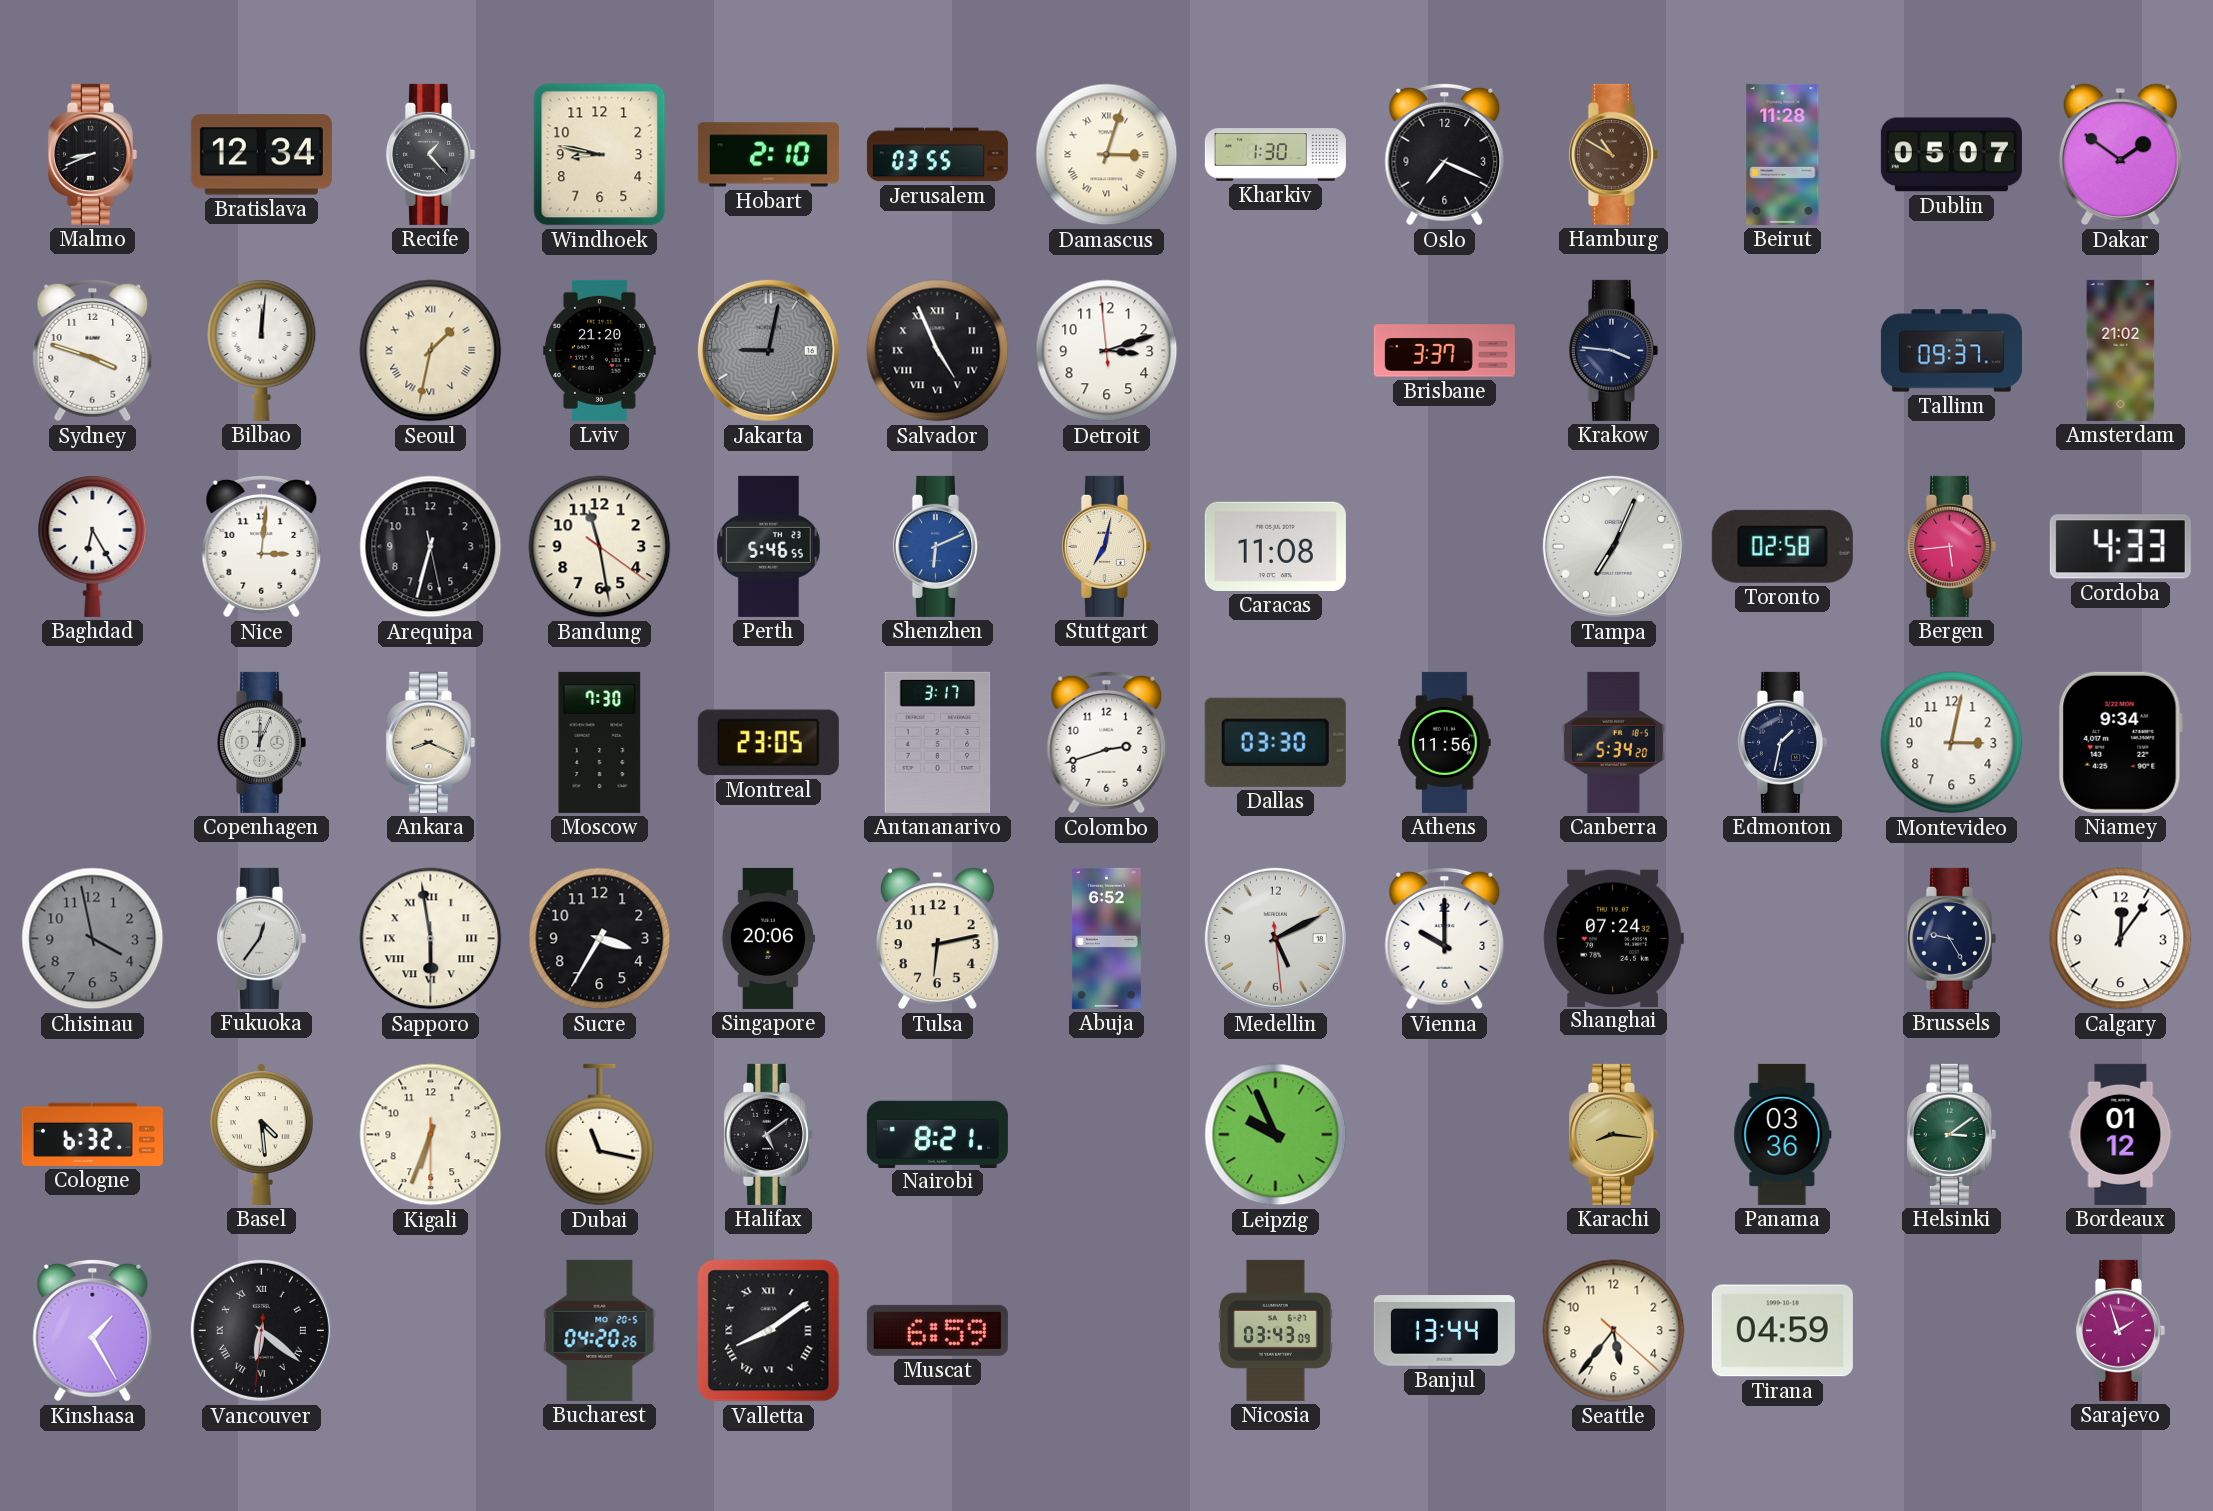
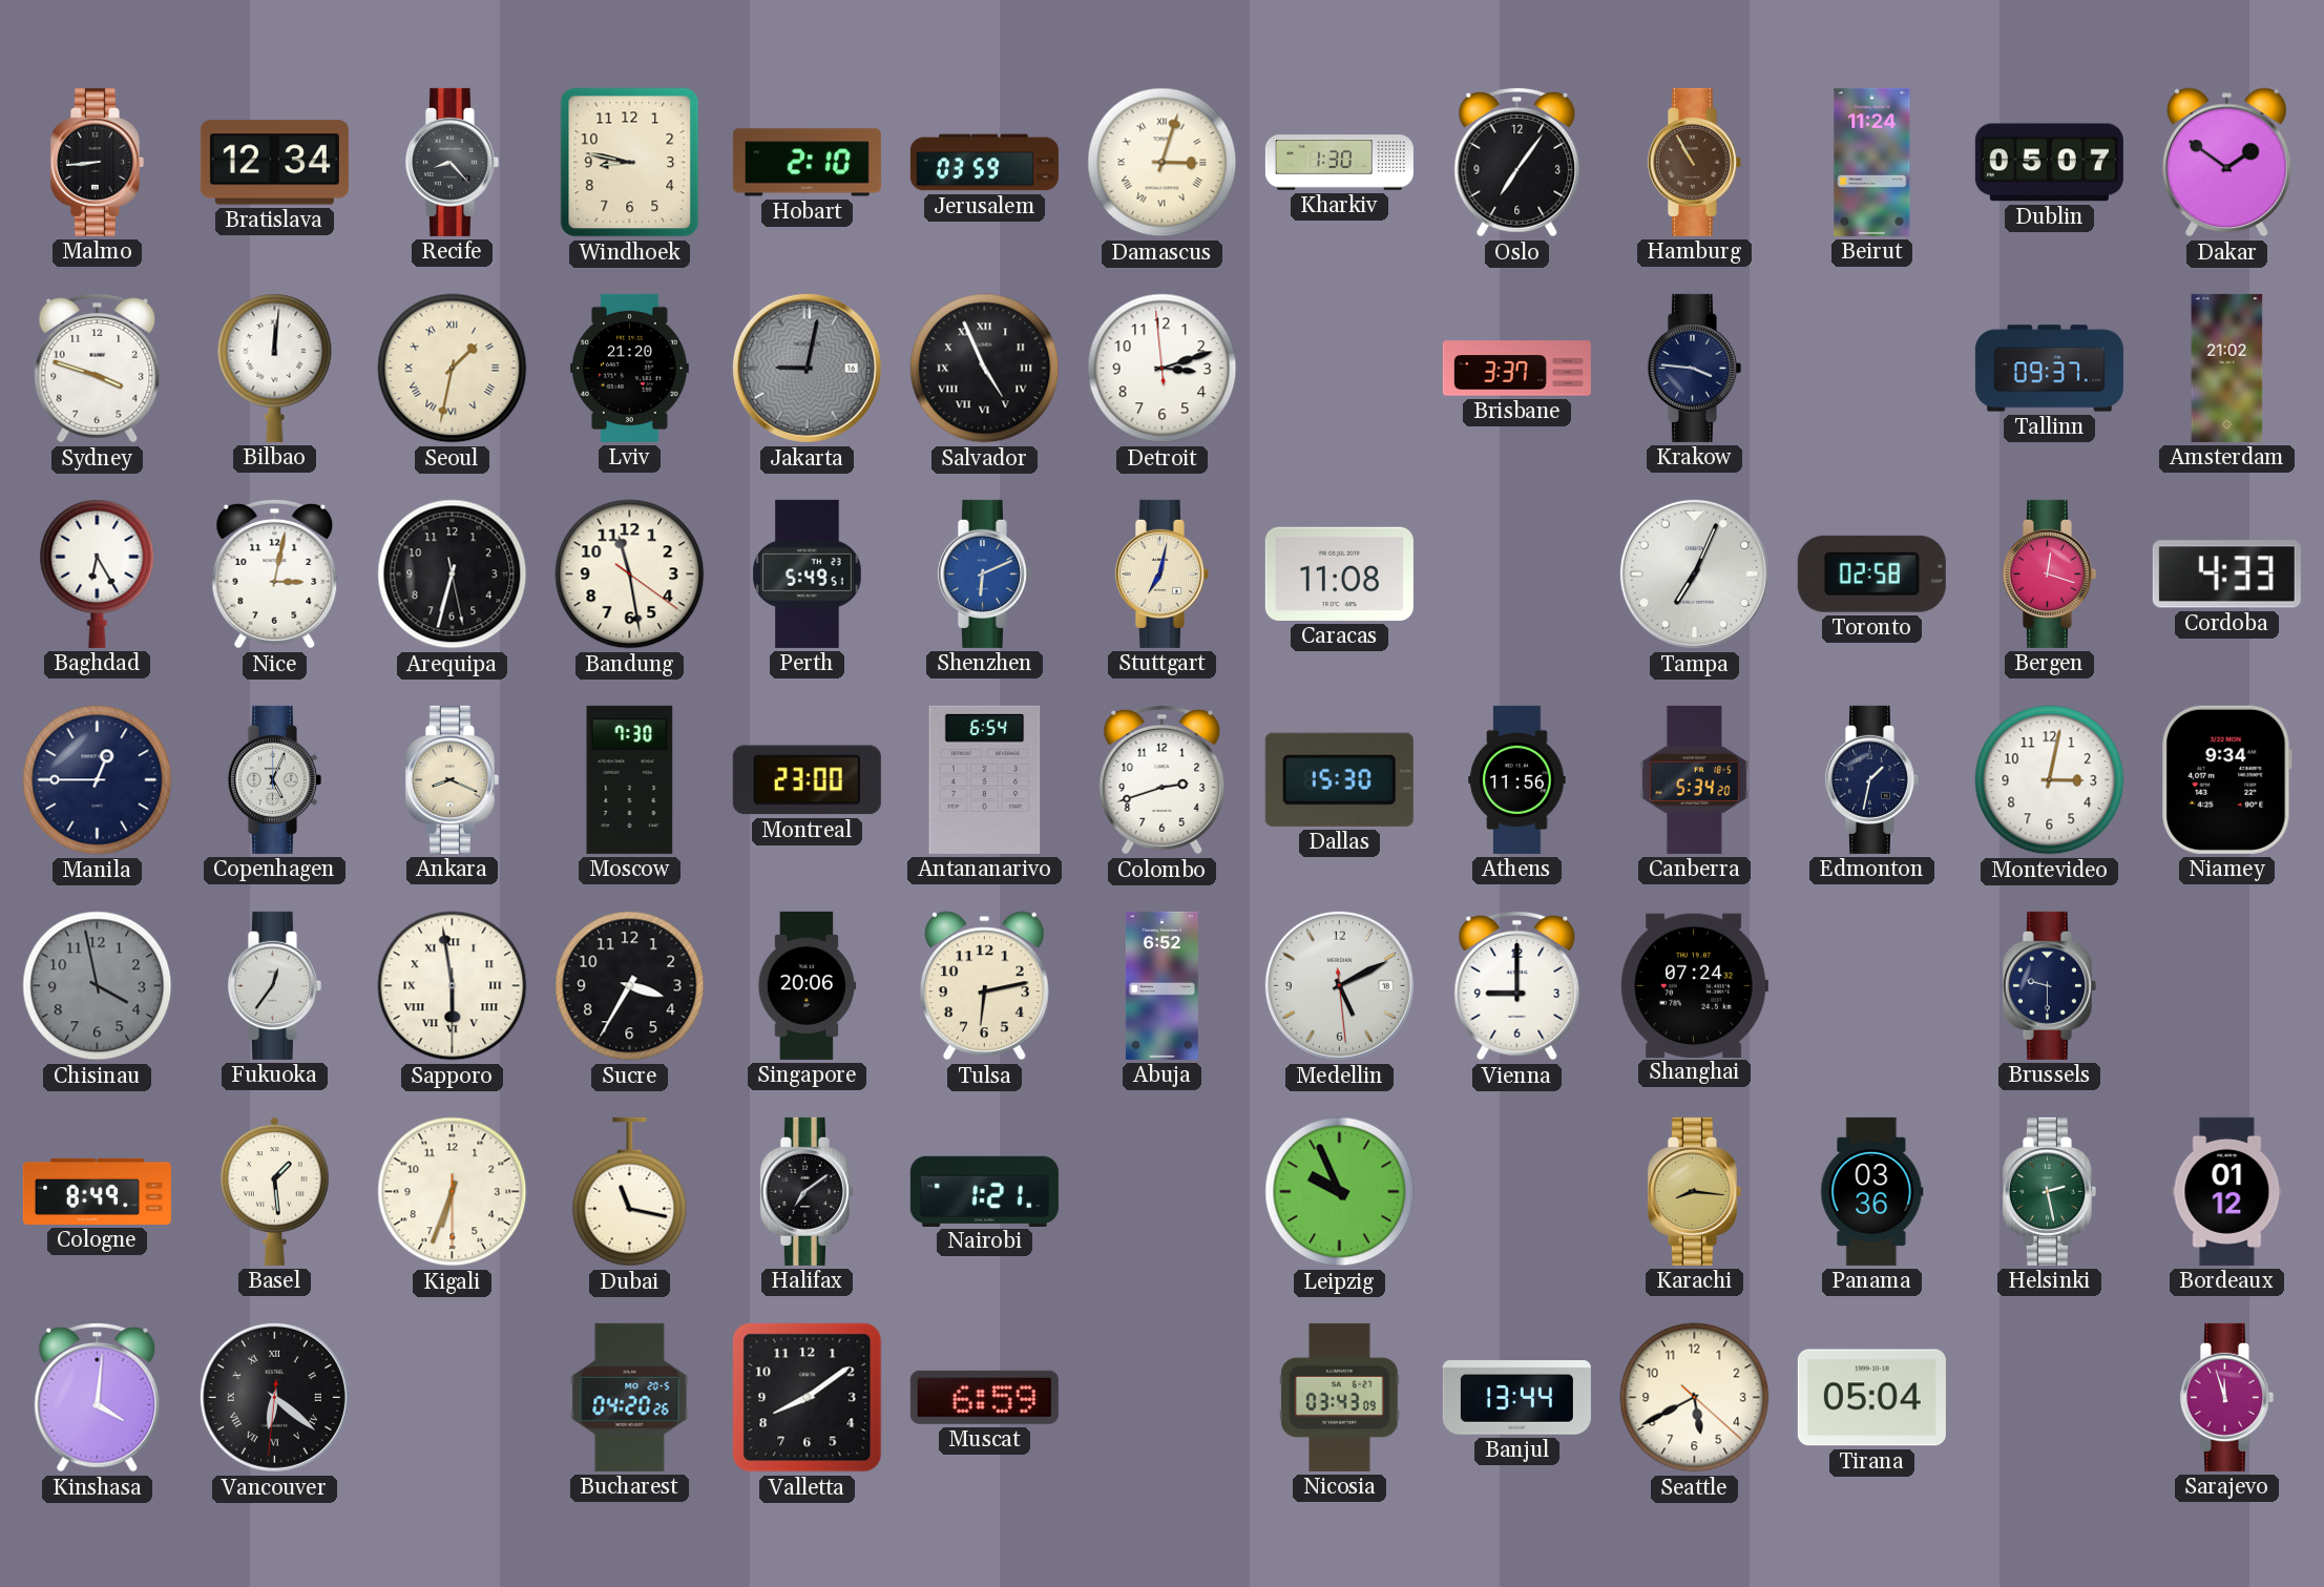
Malmo: 8:41 -> 8:44 (97, 162)
Recife: 1:23 -> 8:23 (452, 162)
Jerusalem: 03:55 -> 03:59 (984, 163)
Oslo: 7:19 -> 7:06 (1517, 162)
Hamburg: 10:50 -> 10:55 (1694, 162)
Beirut: 11:28 -> 11:24 (1872, 162)
Nice: 3:01 -> 3:02 (275, 573)
Perth: 5:46 -> 5:49 (808, 573)
Bergen: 5:44 -> 12:18 (2049, 573)
Manila: none -> 12:45 (98, 780)
Copenhagen: 12:04 -> 5:04 (274, 779)
Montreal: 23:05 -> 23:00 (807, 780)
Antananarivo: 3:17 -> 6:54 (985, 779)
Dallas: 03:30 -> 15:30 (1339, 779)
Vienna: 10:00 -> 9:00 (1517, 985)
Brussels: 9:25 -> 9:30 (2049, 985)
Calgary: 12:06 -> none (2121, 939)
Cologne: 6:32 -> 8:49 (97, 1191)
Basel: 4:29 -> 1:29 (274, 1191)
Halifax: 5:09 -> 7:09 (807, 1191)
Nairobi: 8:21 -> 1:21 (984, 1191)
Helsinki: 3:09 -> 2:28 (2049, 1191)
Kinshasa: 1:25 -> 4:01 (98, 1397)
Valletta numerals: Roman -> Arabic (808, 1398)
Seattle: 5:36 -> 5:40 (1695, 1398)
Tirana: 04:59 -> 05:04 (1871, 1398)
Sarajevo: 1:57 -> 11:57 (2226, 1397)
